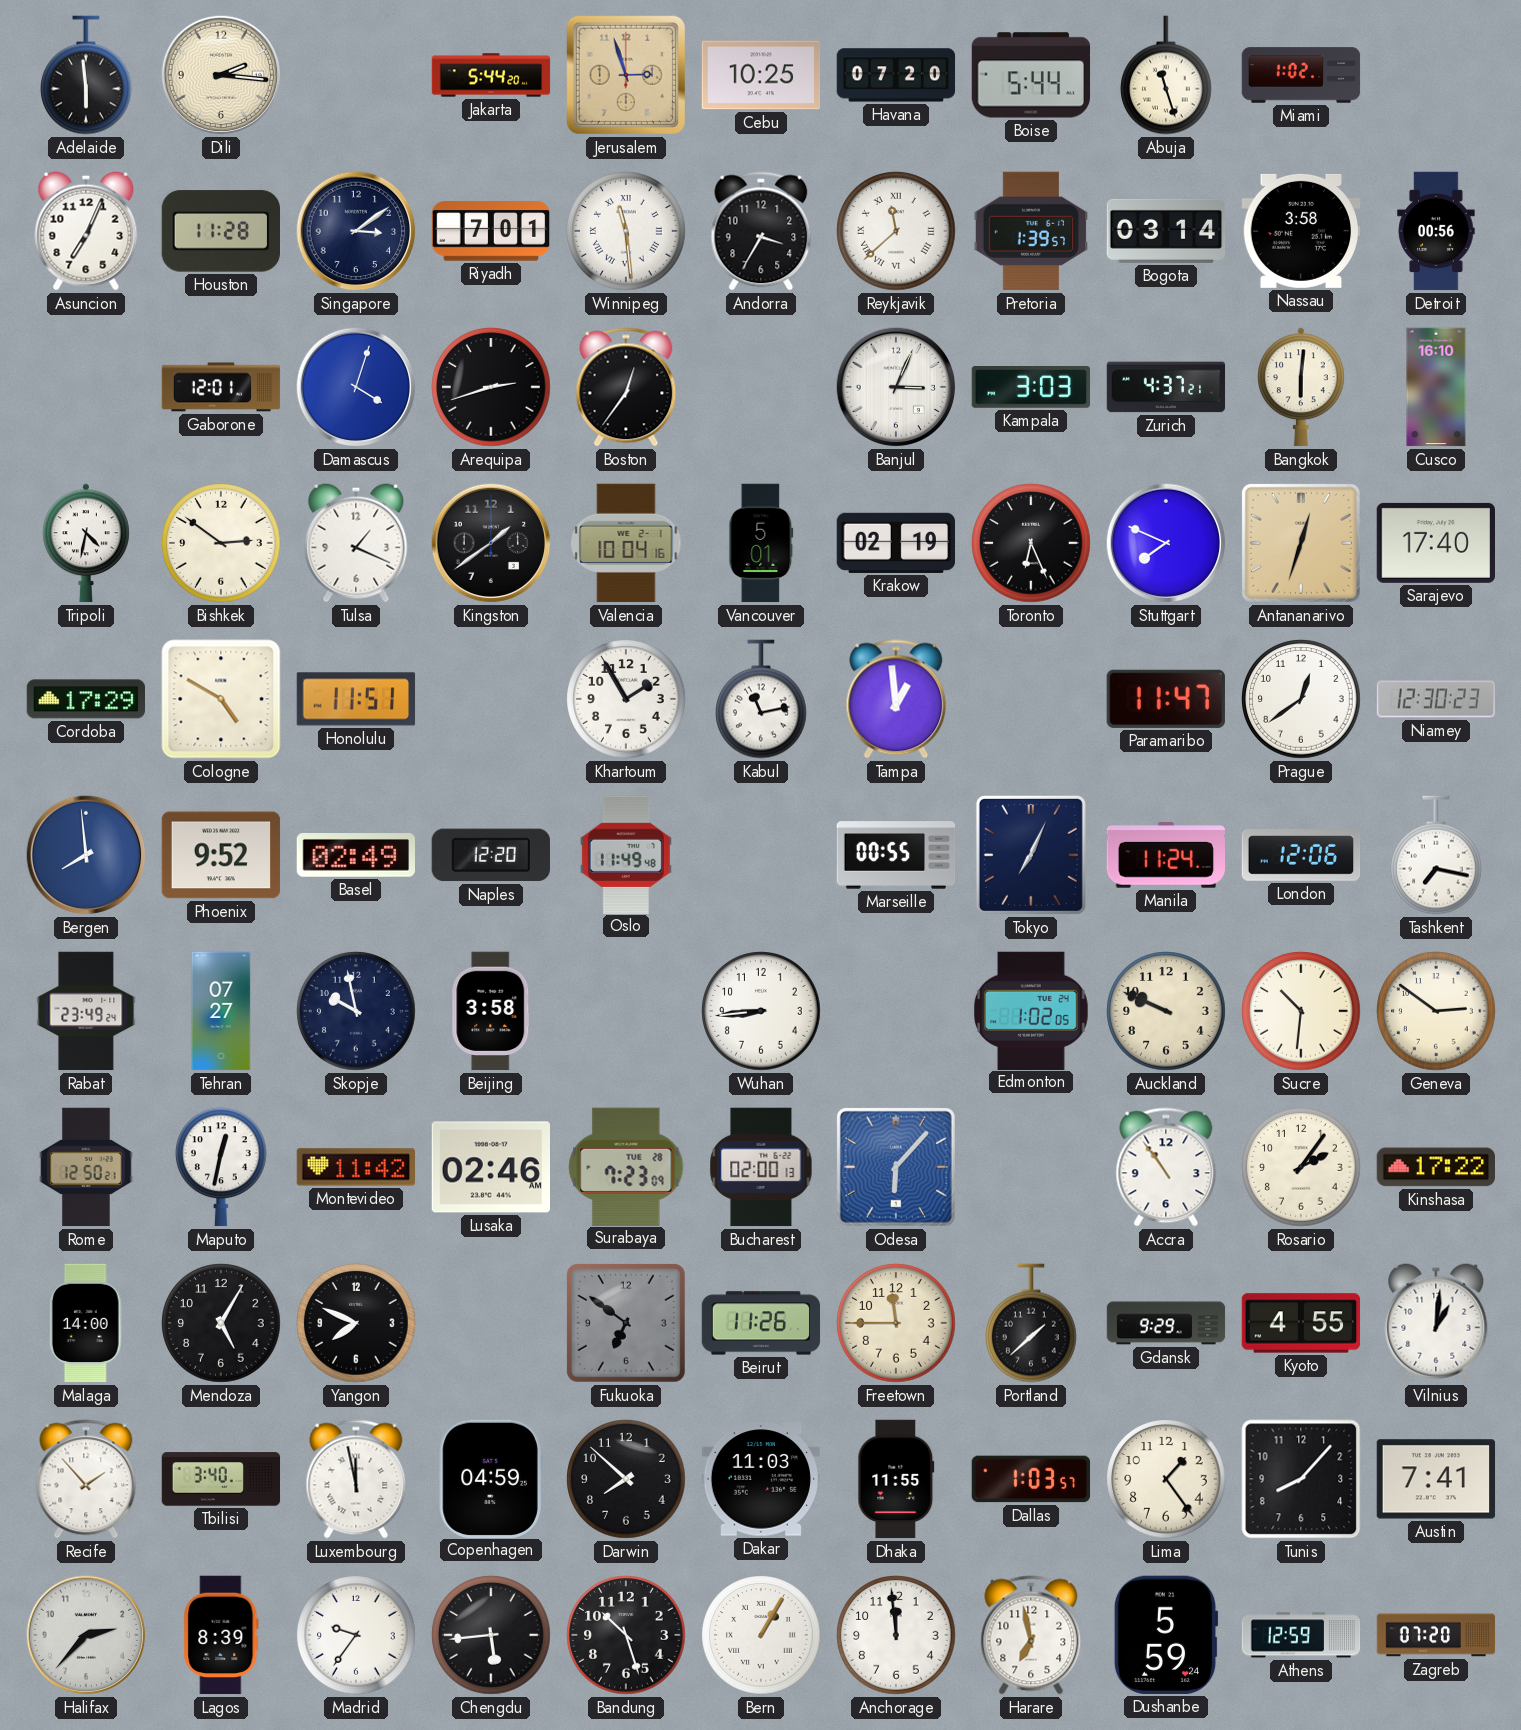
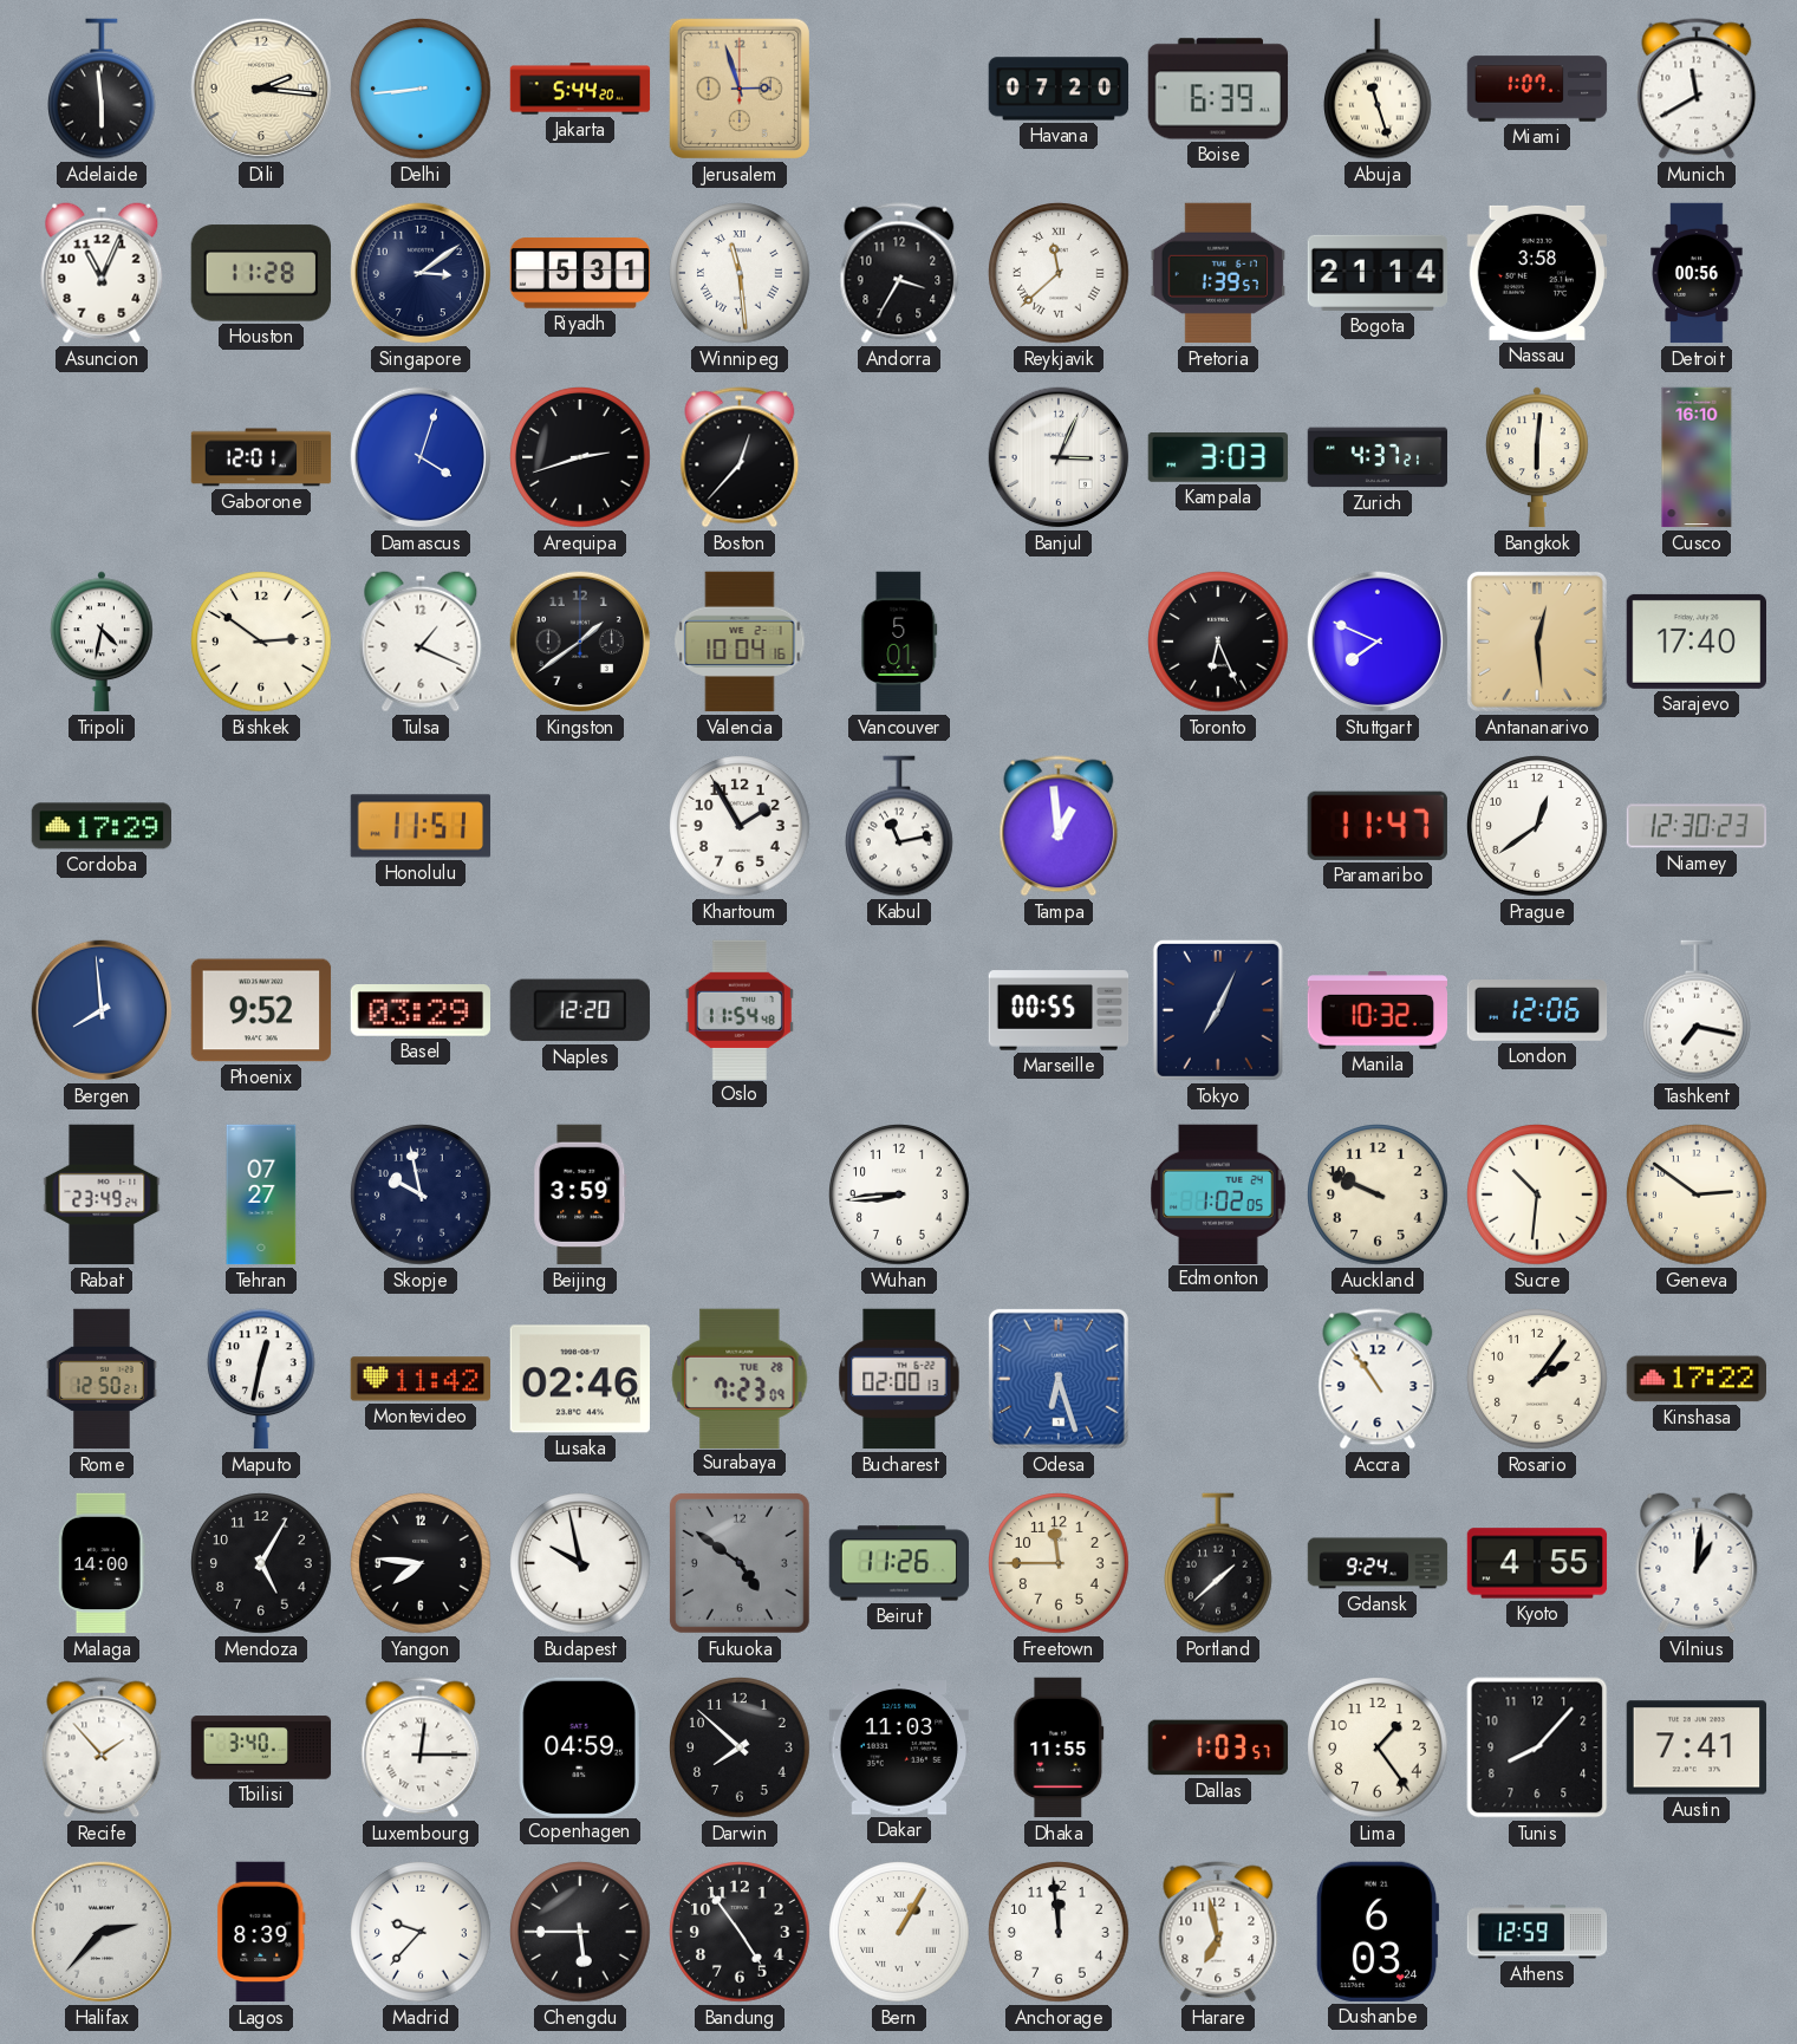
Delhi: none -> 8:44 (421, 89)
Cebu: 10:25 -> none (761, 75)
Boise: 5:44 -> 6:39 (1218, 89)
Miami: 1:02 -> 1:07 (1537, 89)
Munich: none -> 11:40 (1697, 89)
Asuncion: 7:04 -> 11:04 (102, 273)
Riyadh: 7:01 -> 5:31 (580, 273)
Bogota: 03:14 -> 21:14 (1378, 273)
Boston: 12:36 -> 12:37 (740, 457)
Krakow: 02:19 -> none (895, 543)
Antananarivo: 12:33 -> 12:29 (1537, 642)
Cologne: 4:50 -> none (221, 699)
Basel: 02:49 -> 03:29 (421, 1010)
Oslo: 11:49 -> 11:54 (740, 1009)
Manila: 11:24 -> 10:32 (1376, 1010)
Beijing: 3:58 -> 3:59 (580, 1194)
Odesa: 6:07 -> 6:27 (1059, 1379)
Yangon: 7:49 -> 7:46 (421, 1563)
Budapest: none -> 9:58 (580, 1563)
Fukuoka: 6:51 -> 4:51 (740, 1563)
Gdansk: 9:29 -> 9:24 (1378, 1563)
Luxembourg: 11:58 -> 12:15 (421, 1747)
Madrid: 9:36 -> 9:37 (421, 1932)
Chengdu: 5:44 -> 5:45 (580, 1932)
Bandung: 10:27 -> 4:54 (740, 1932)
Dushanbe: 5:59 -> 6:03 (1378, 1932)
Zagreb: 07:20 -> none (1436, 1635)
